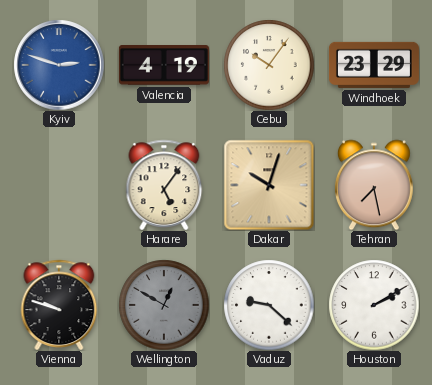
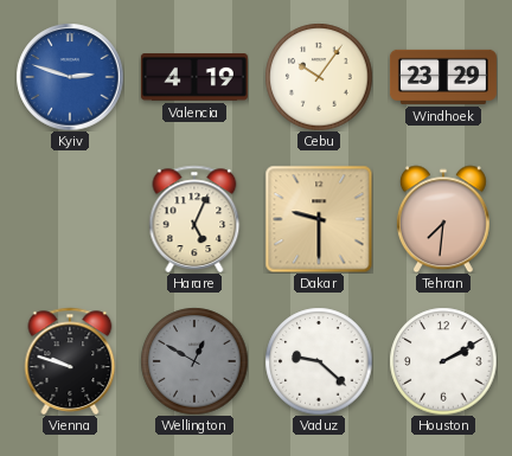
Harare: 5:06 -> 5:04 (194, 218)
Dakar: 10:03 -> 9:30 (319, 219)
Tehran: 7:28 -> 7:31 (443, 219)
